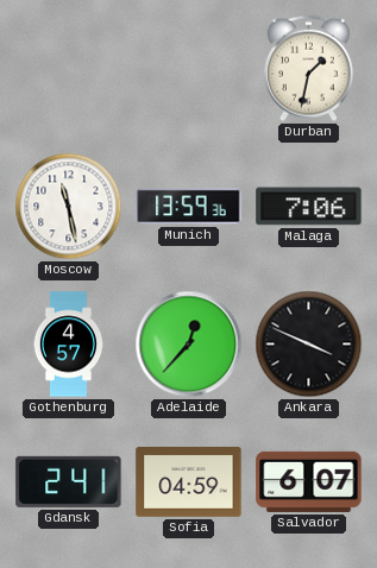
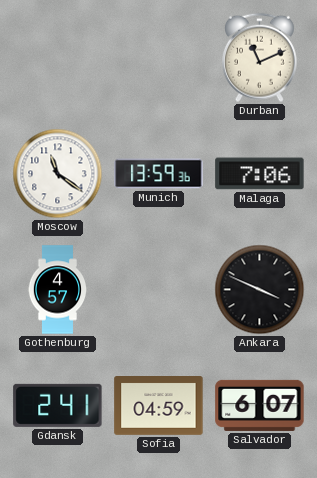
Durban: 1:32 -> 11:11 (260, 58)
Moscow: 11:28 -> 11:21 (58, 174)
Adelaide: 12:37 -> none (189, 345)
